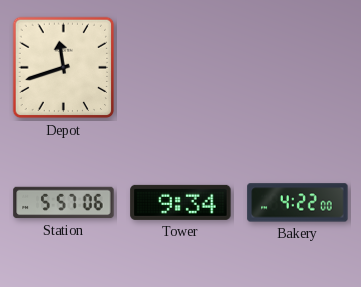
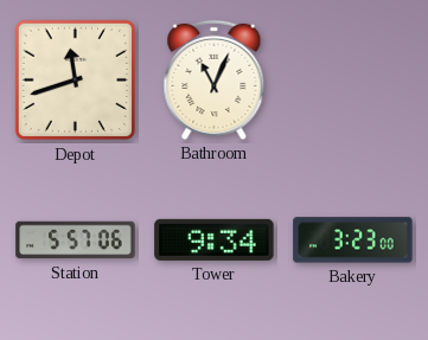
Bathroom: none -> 11:04 (215, 79)
Bakery: 4:22 -> 3:23 (353, 240)
